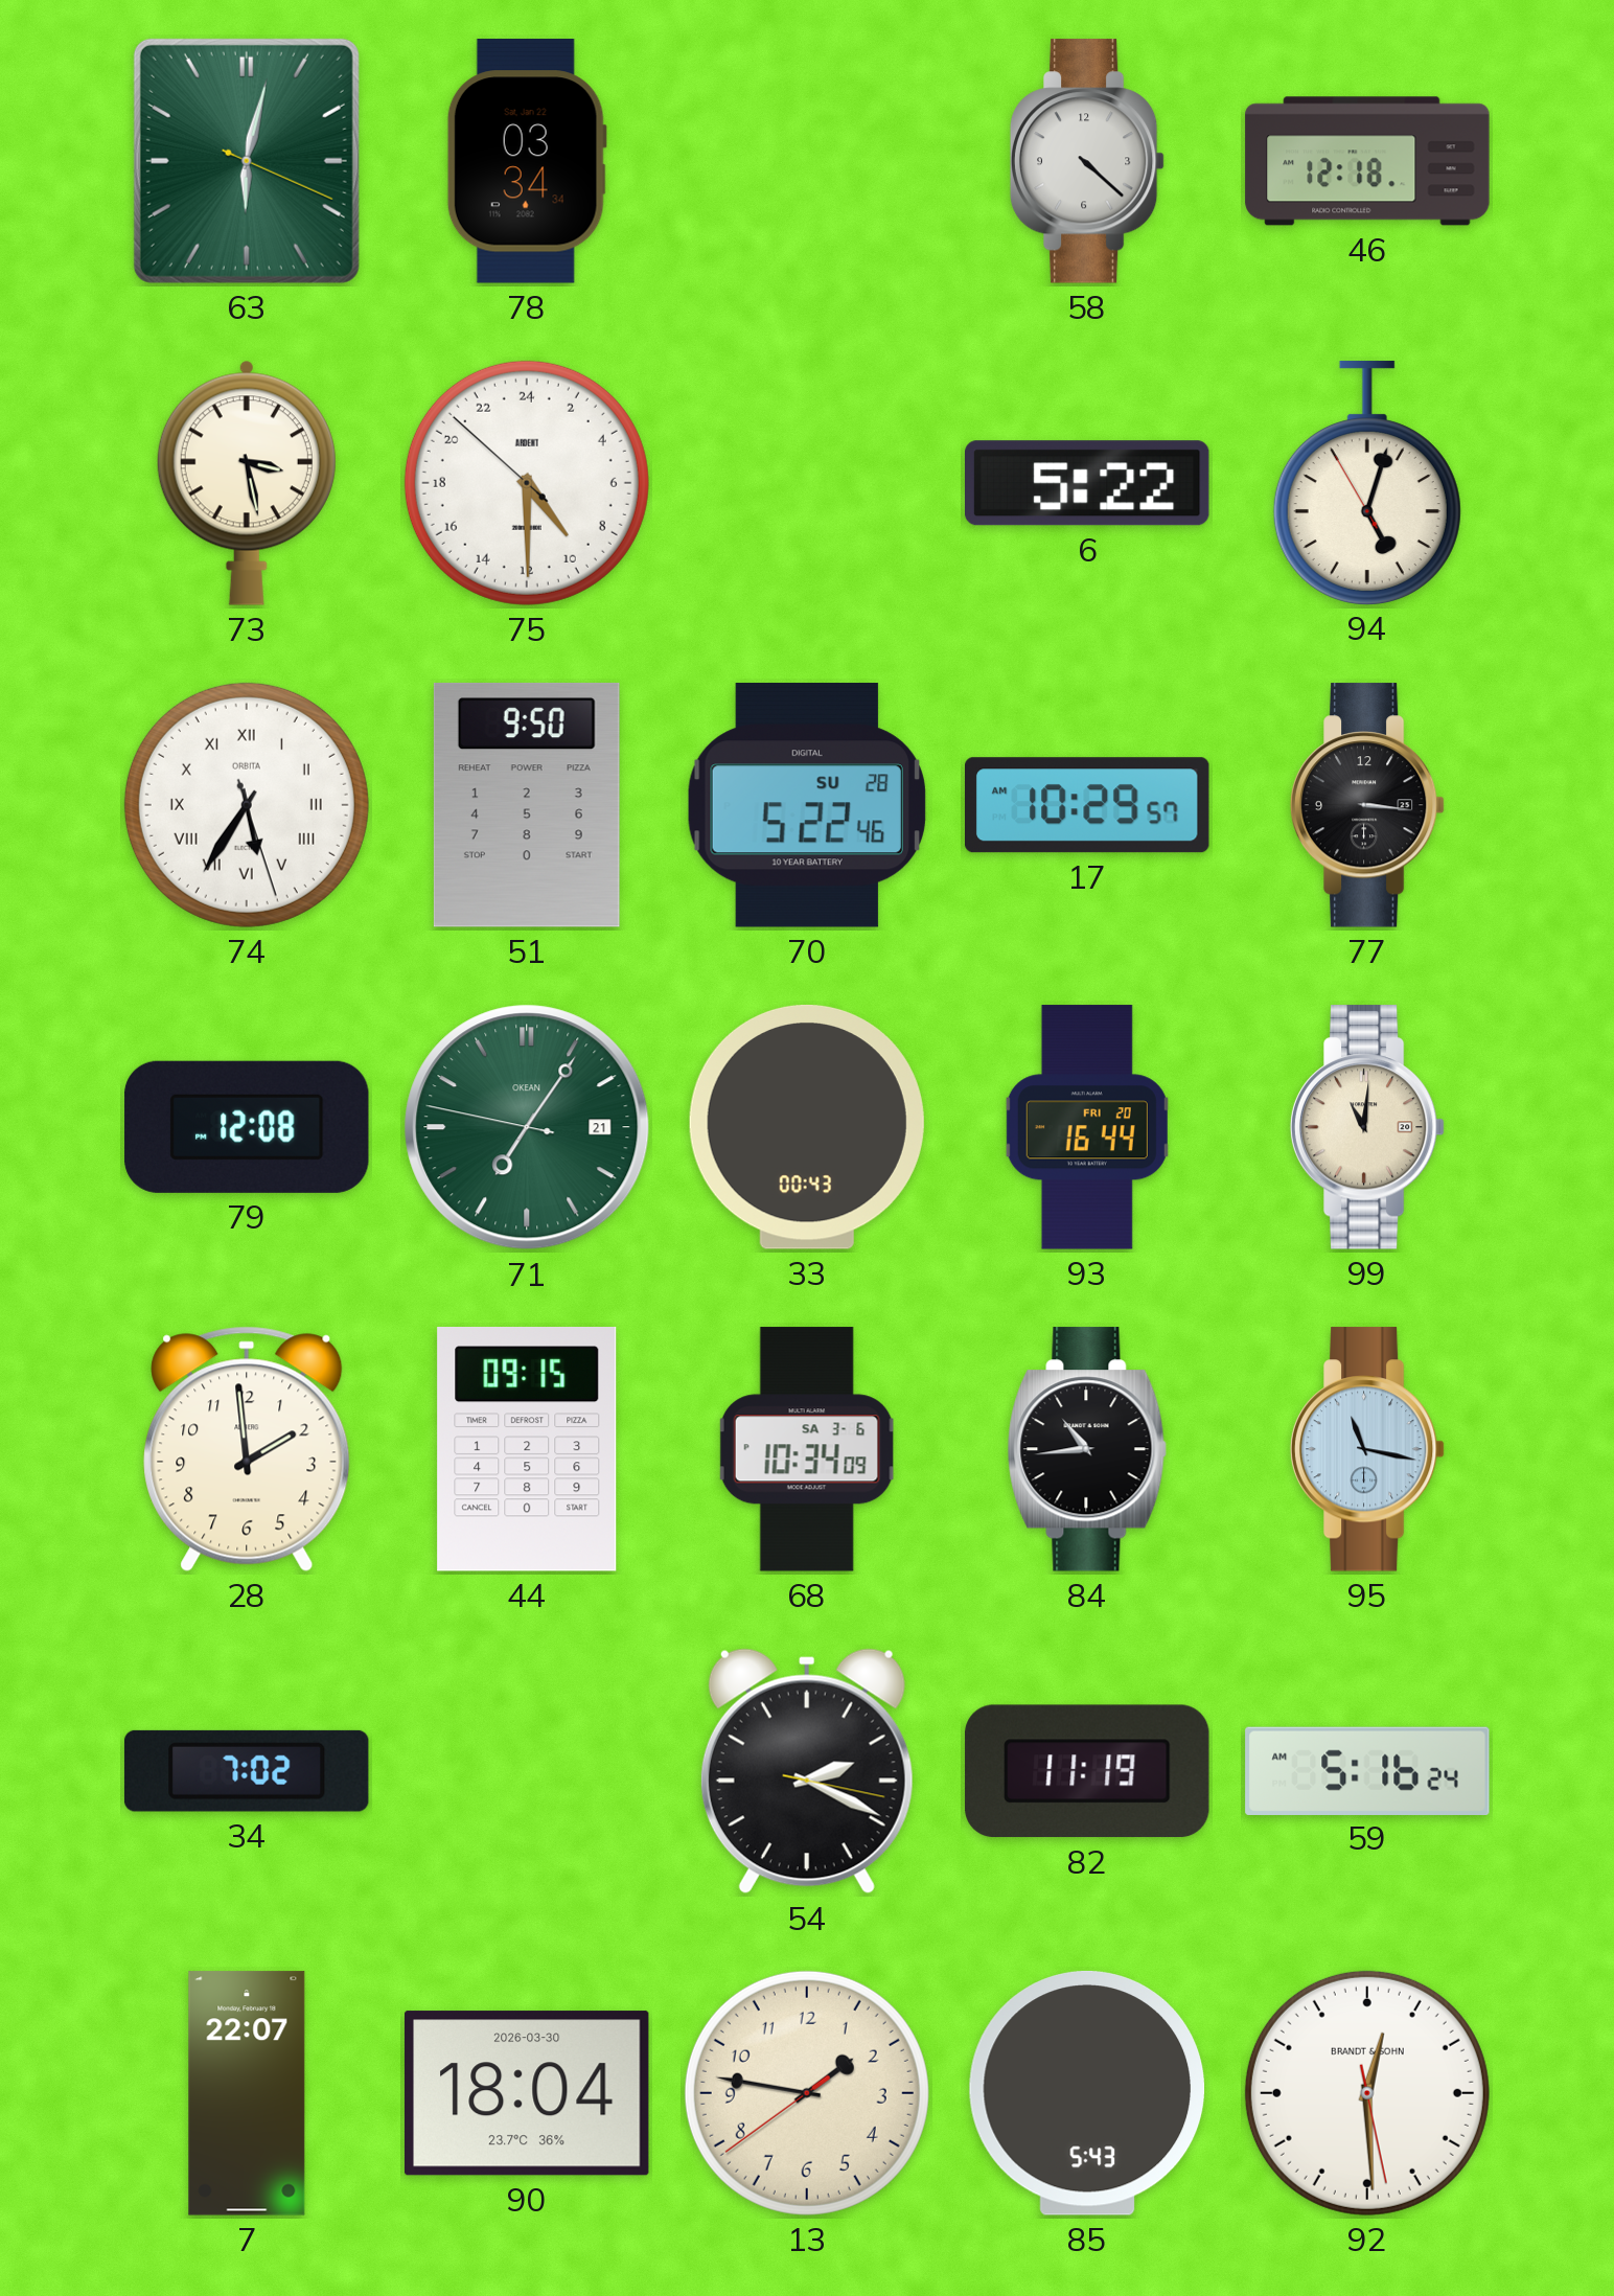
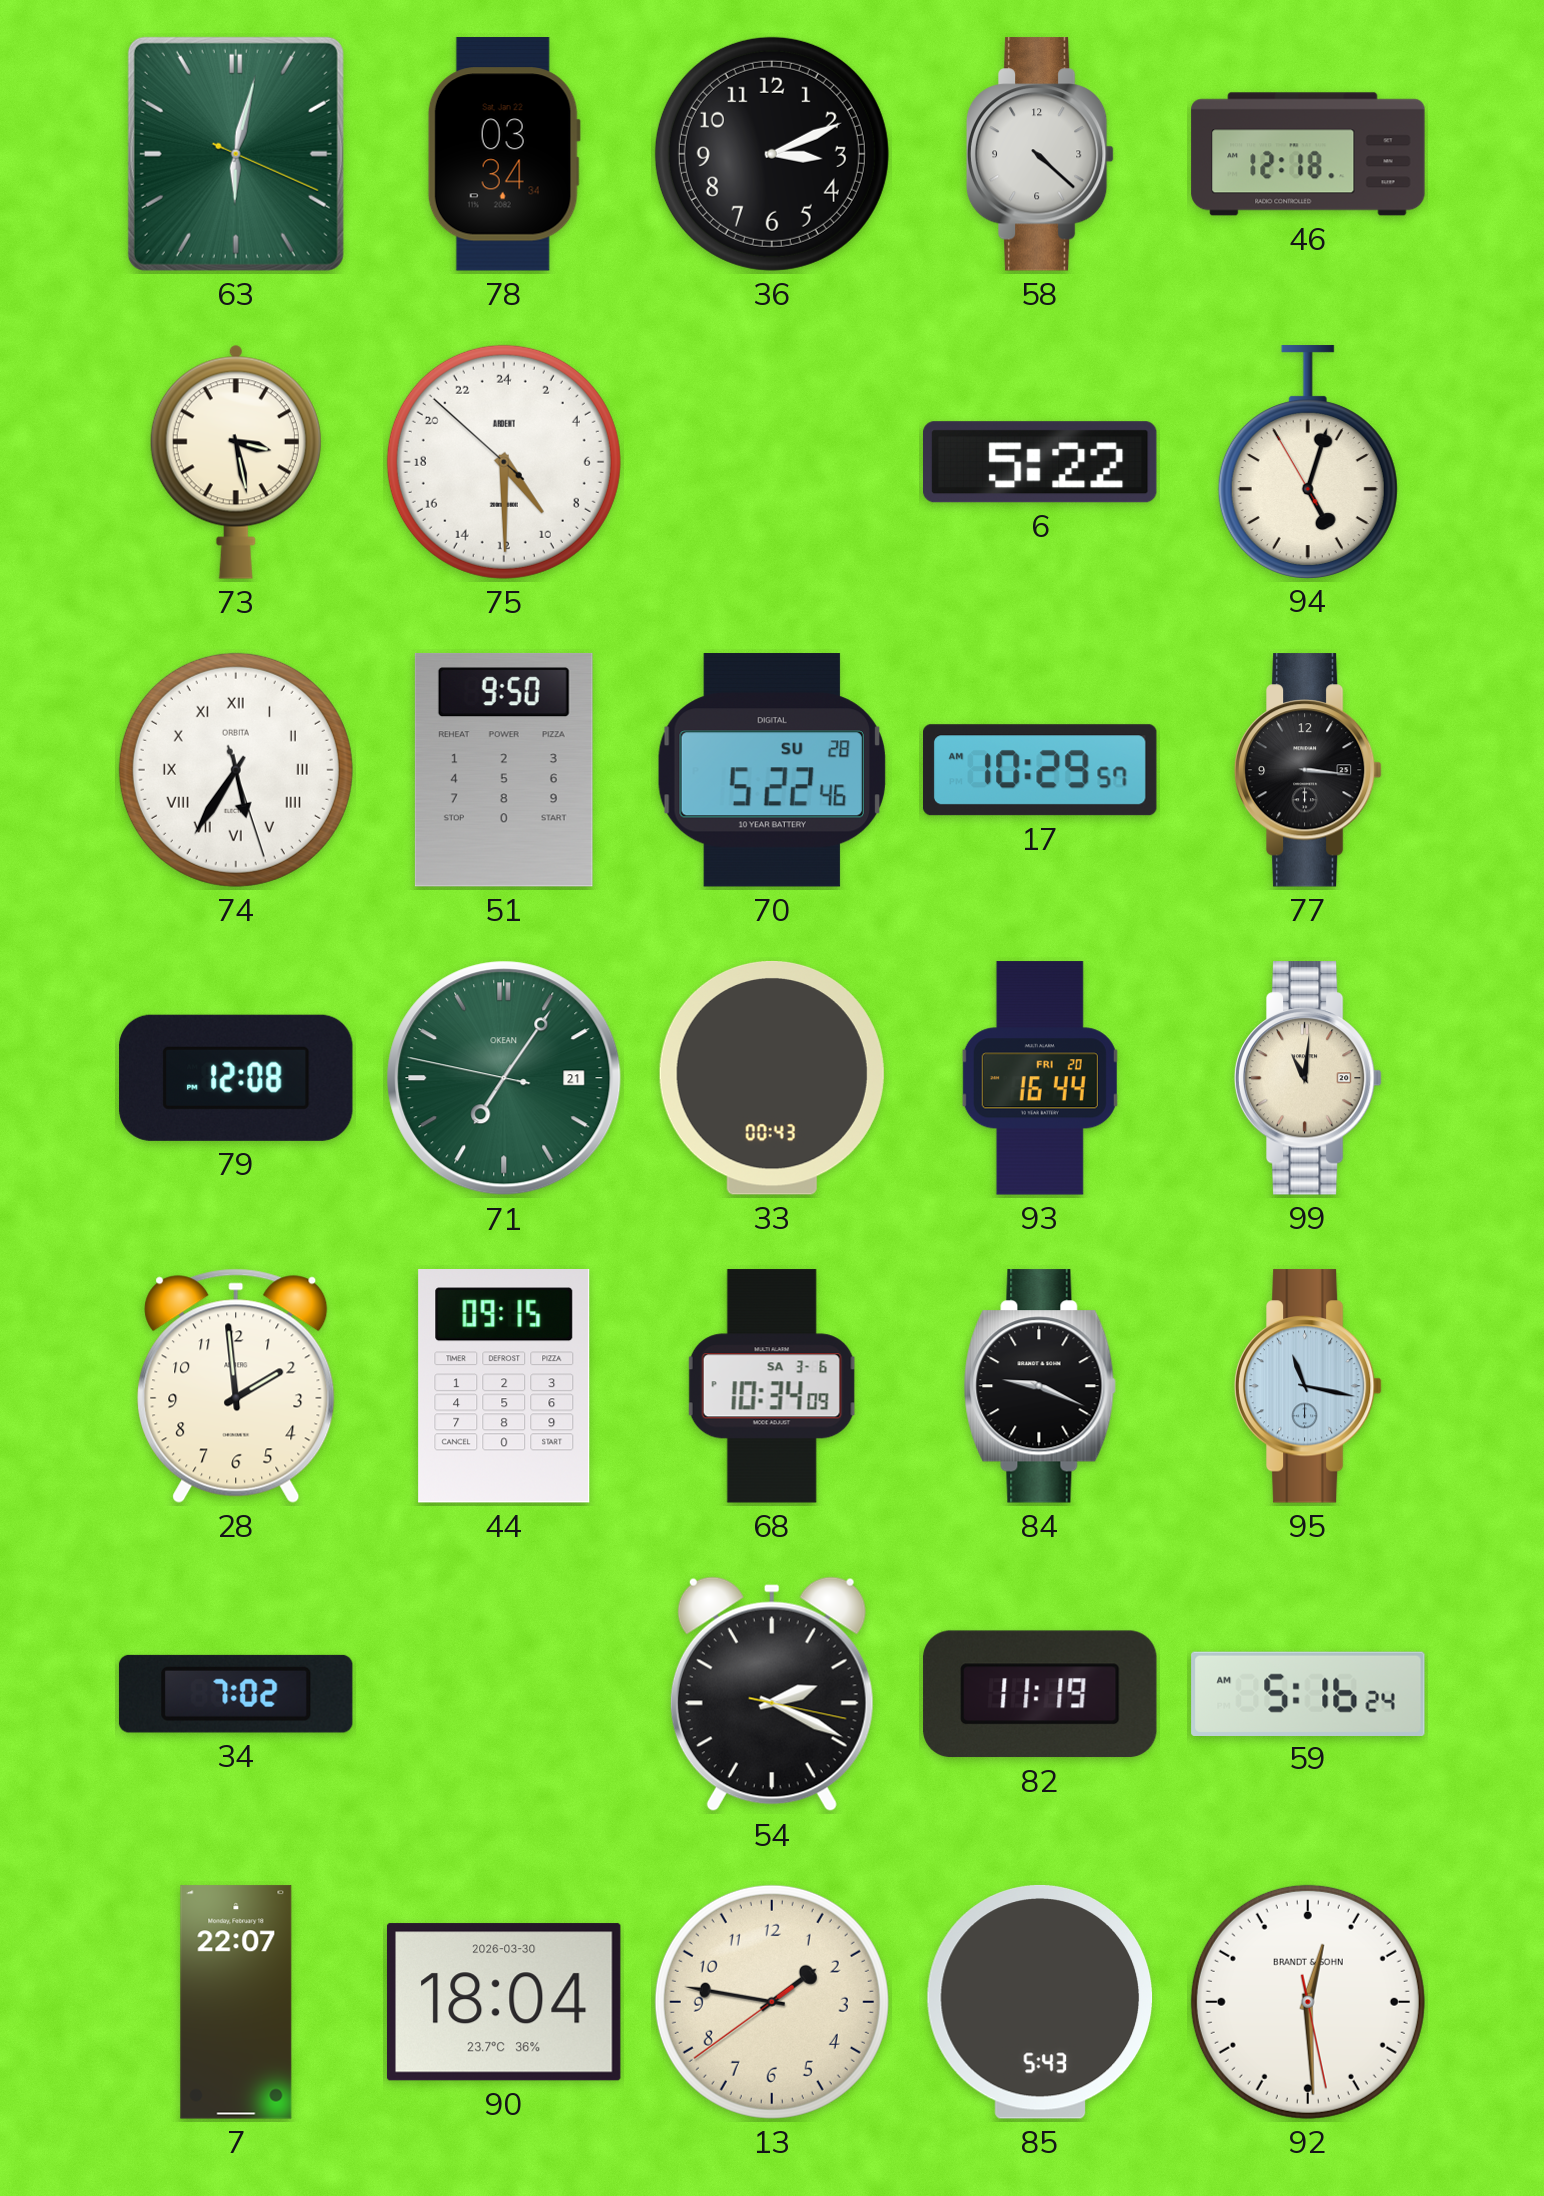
36: none -> 3:11 (772, 154)
84: 10:44 -> 9:19 (1040, 1386)
